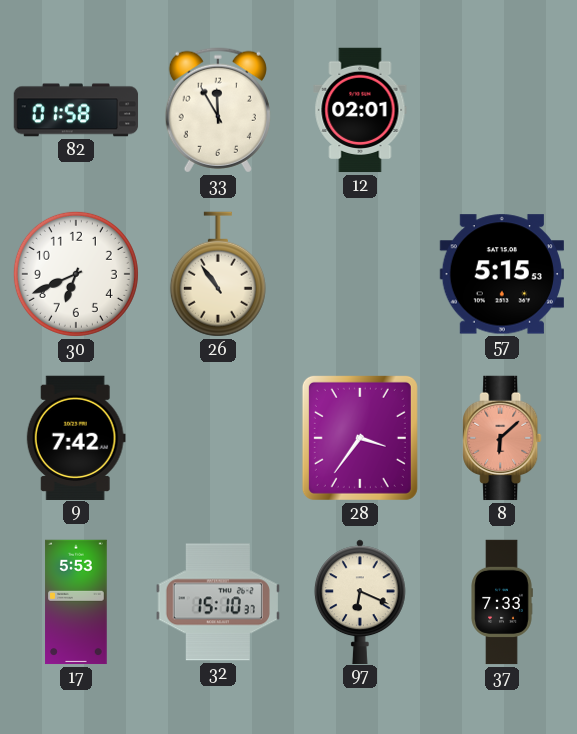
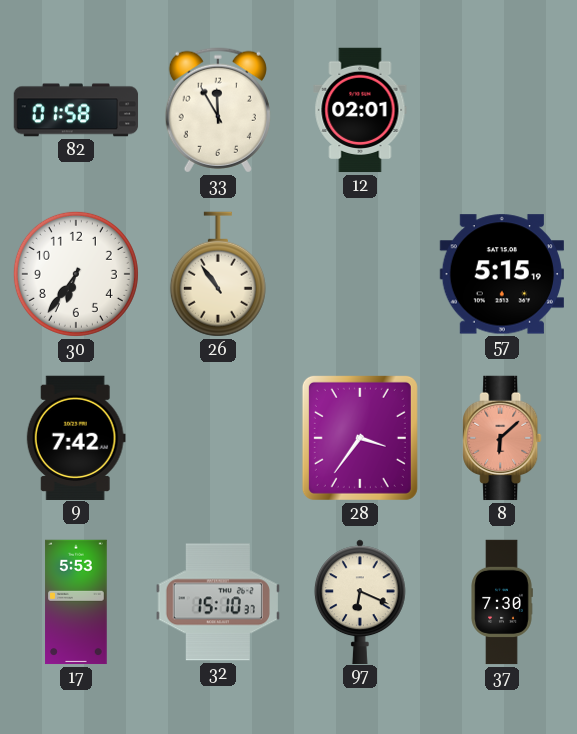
30: 6:41 -> 6:36 (76, 274)
57: 5:15:53 -> 5:15:19 (501, 274)
37: 7:33 -> 7:30 (502, 602)
